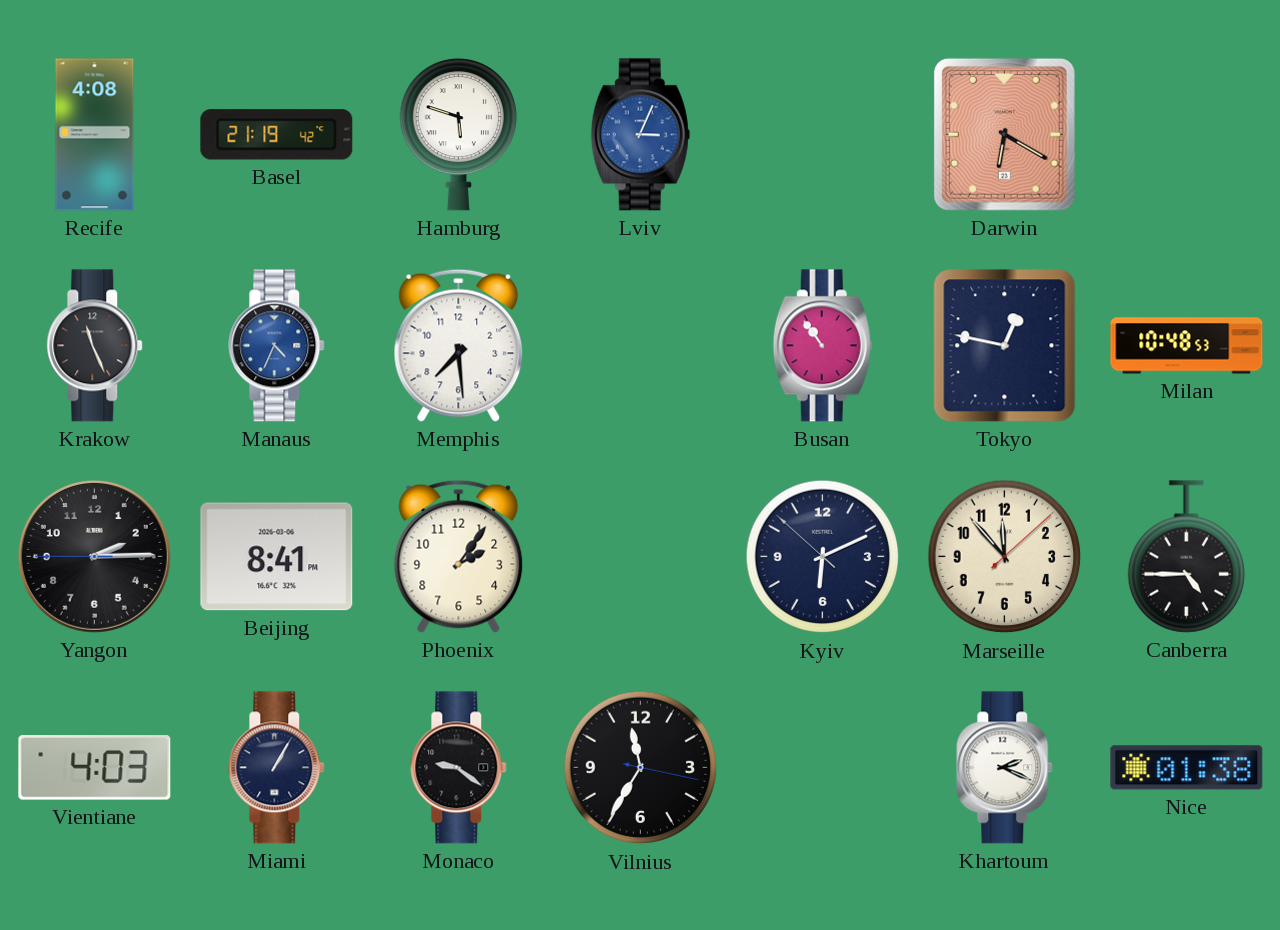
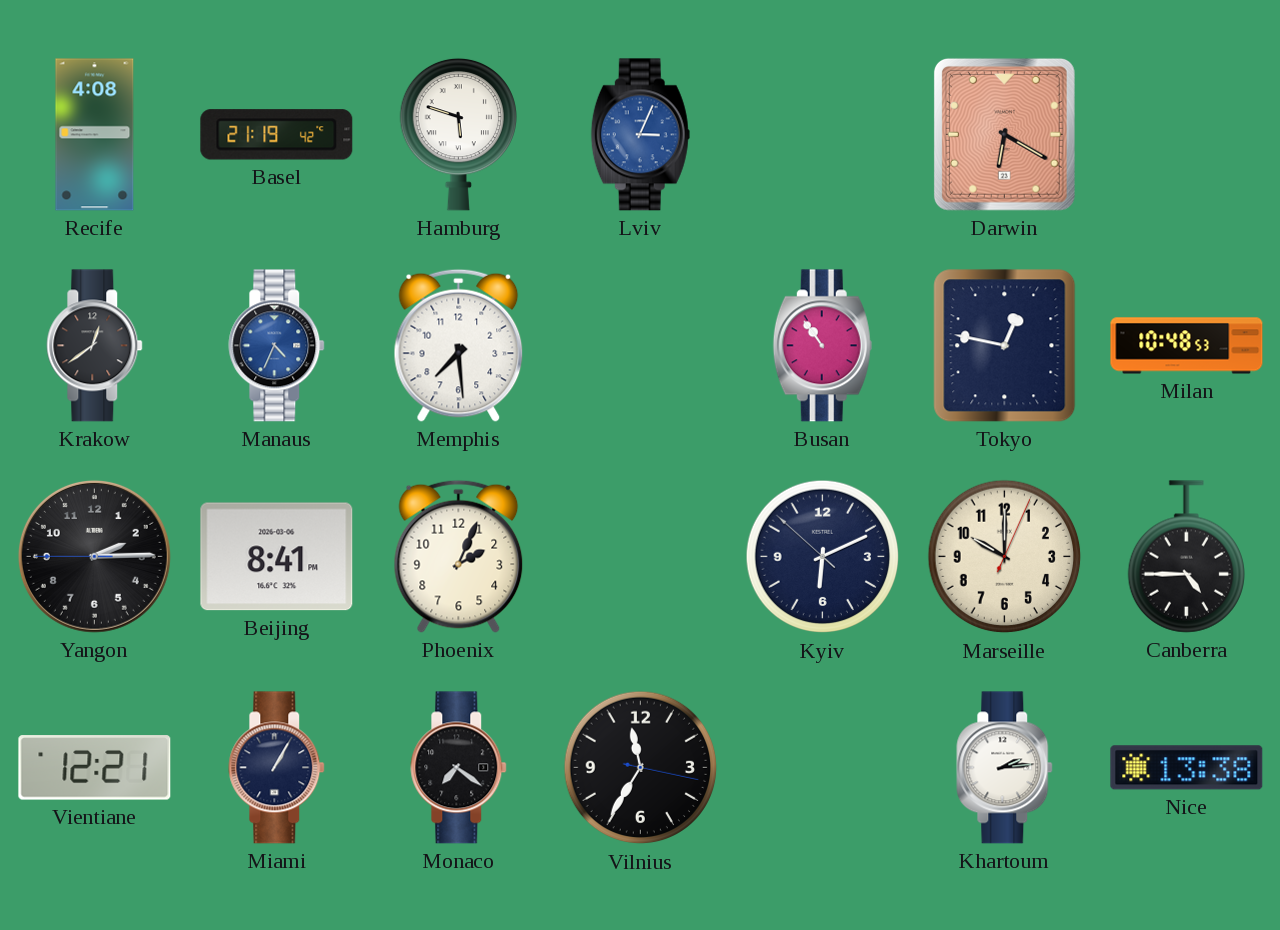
Krakow: 11:26 -> 12:39 (95, 346)
Phoenix: 2:06 -> 2:04 (459, 556)
Marseille: 11:53 -> 10:00 (1005, 557)
Vientiane: 4:03 -> 12:21 (95, 768)
Monaco: 9:21 -> 7:21 (459, 768)
Khartoum: 2:19 -> 2:14 (1005, 768)
Nice: 01:38 -> 13:38 (1187, 768)
